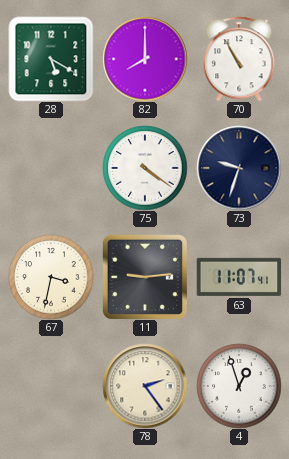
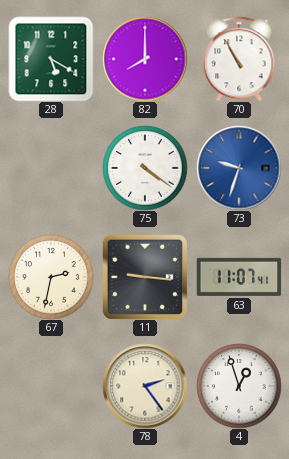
73 dial: navy -> blue (239, 168)
67: 3:32 -> 2:32 (51, 277)
11: 9:14 -> 9:16 (145, 277)
